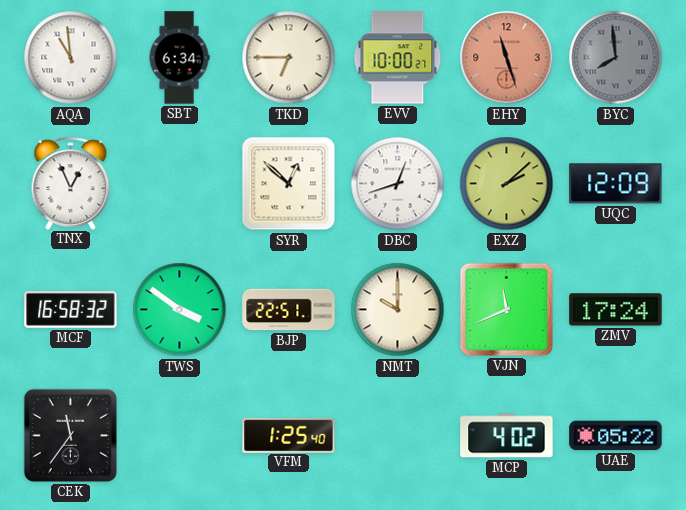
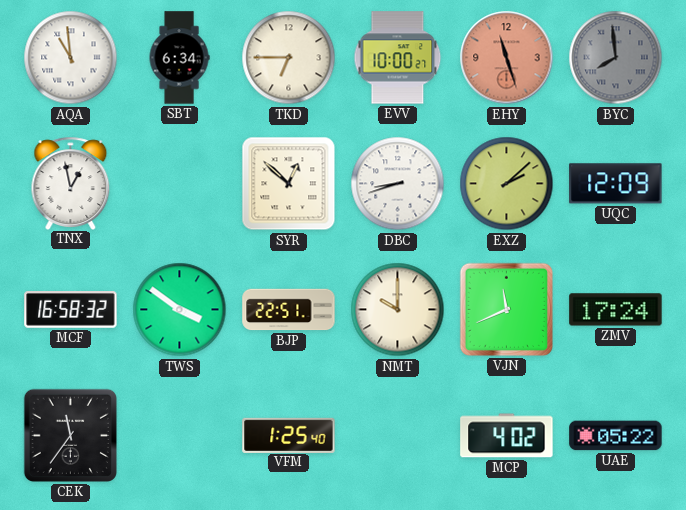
TNX: 12:56 -> 12:58 (71, 183)
DBC: 12:42 -> 8:42 (398, 184)
